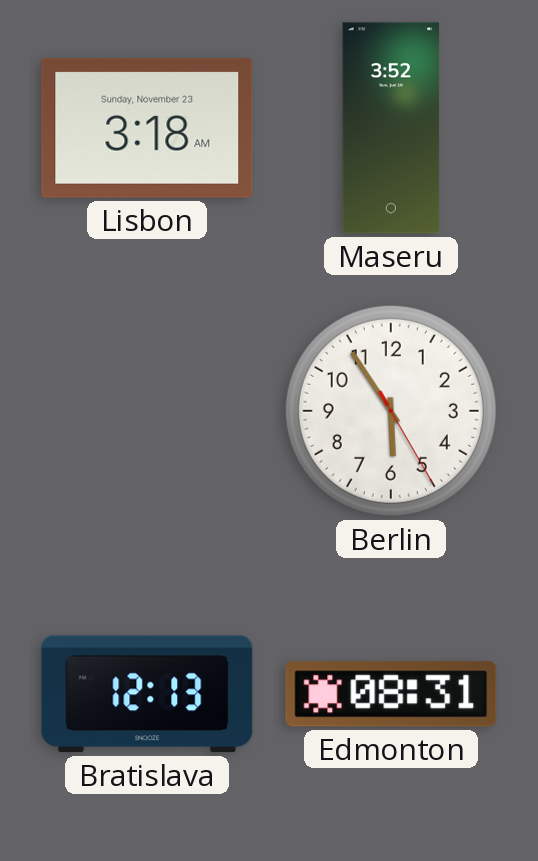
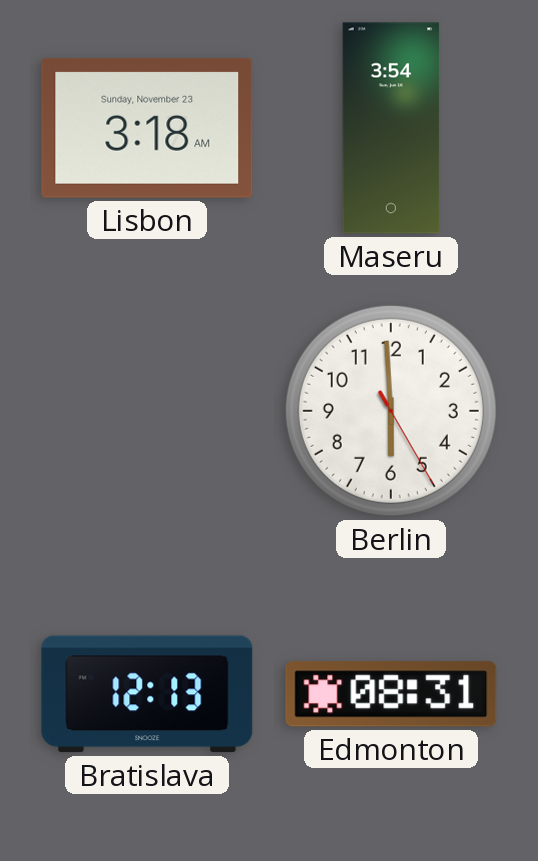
Maseru: 3:52 -> 3:54 (391, 128)
Berlin: 5:54 -> 5:59 (391, 411)
